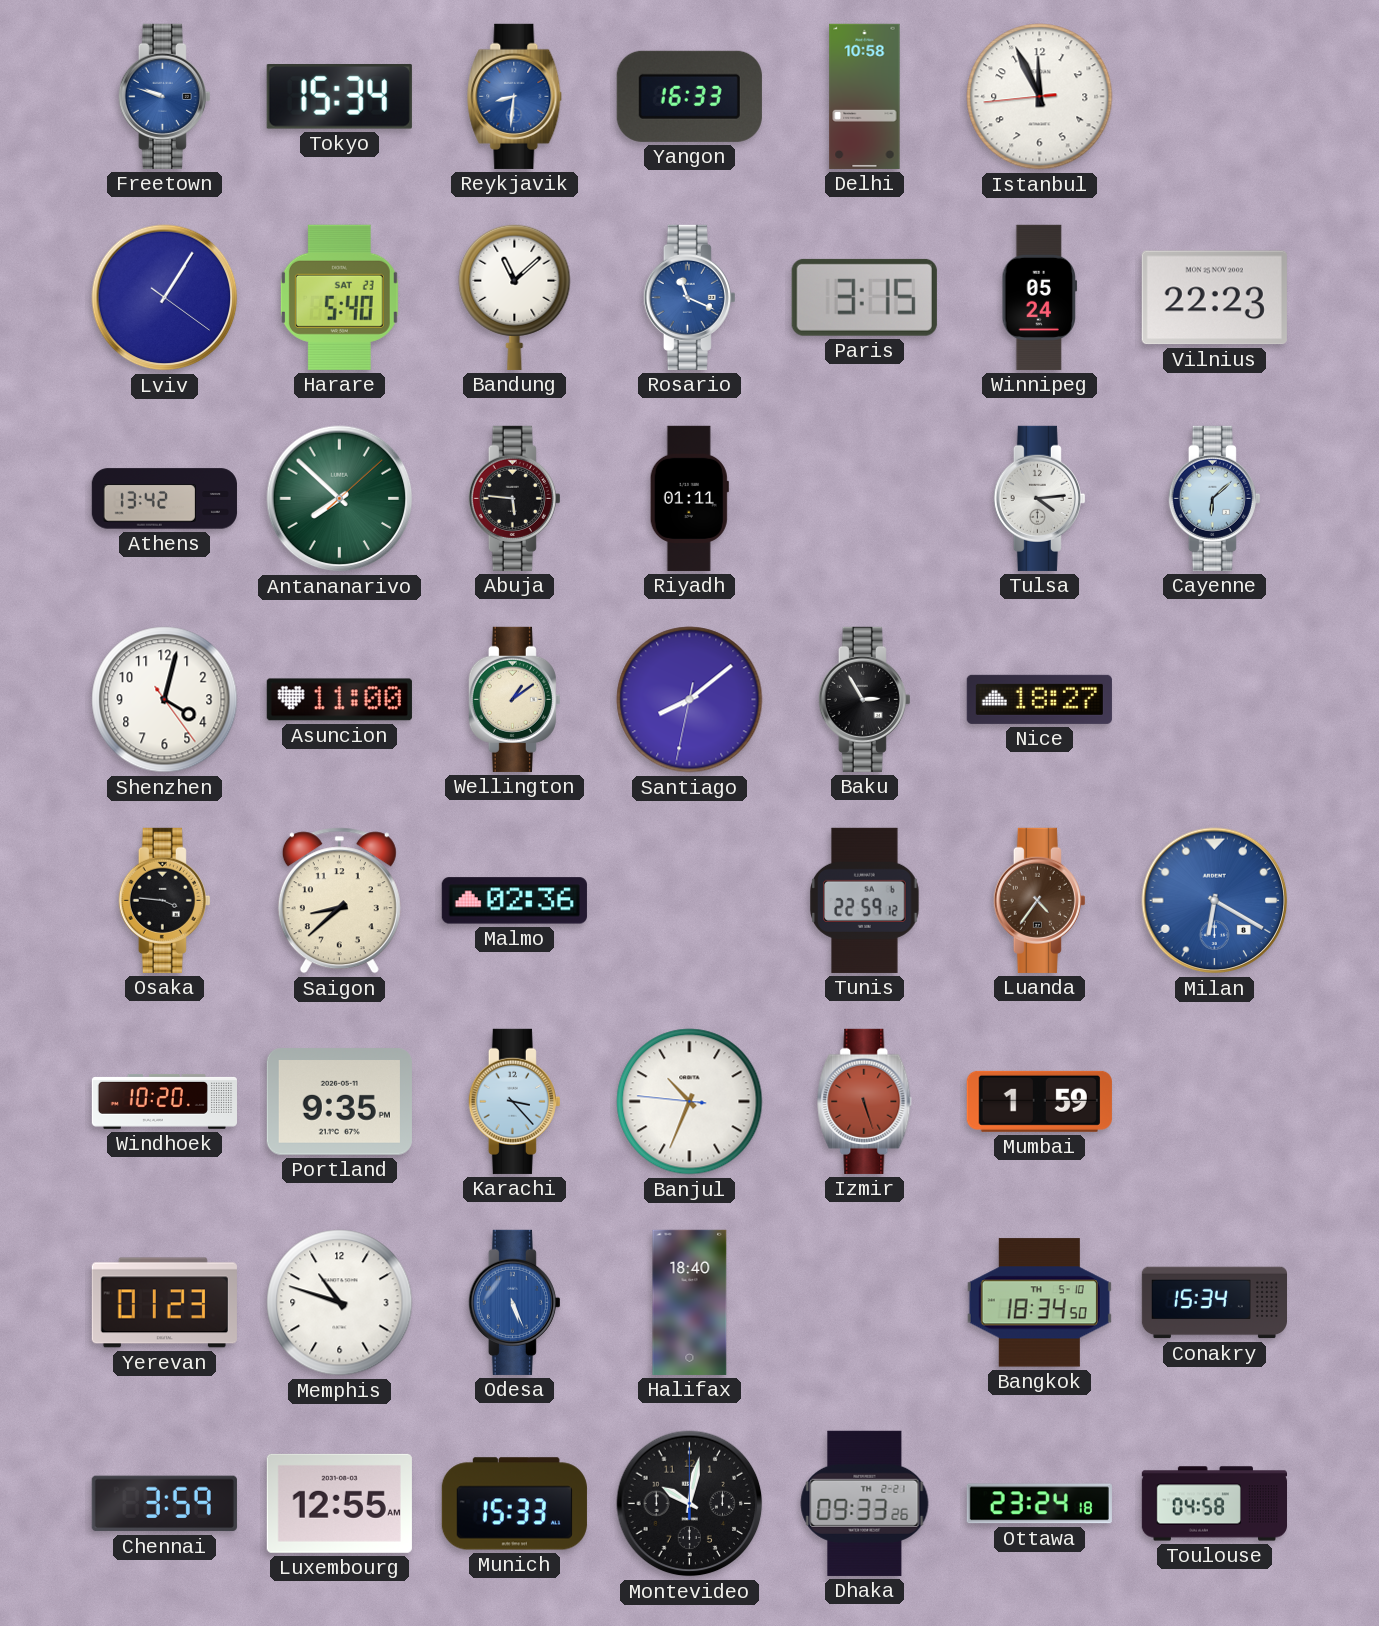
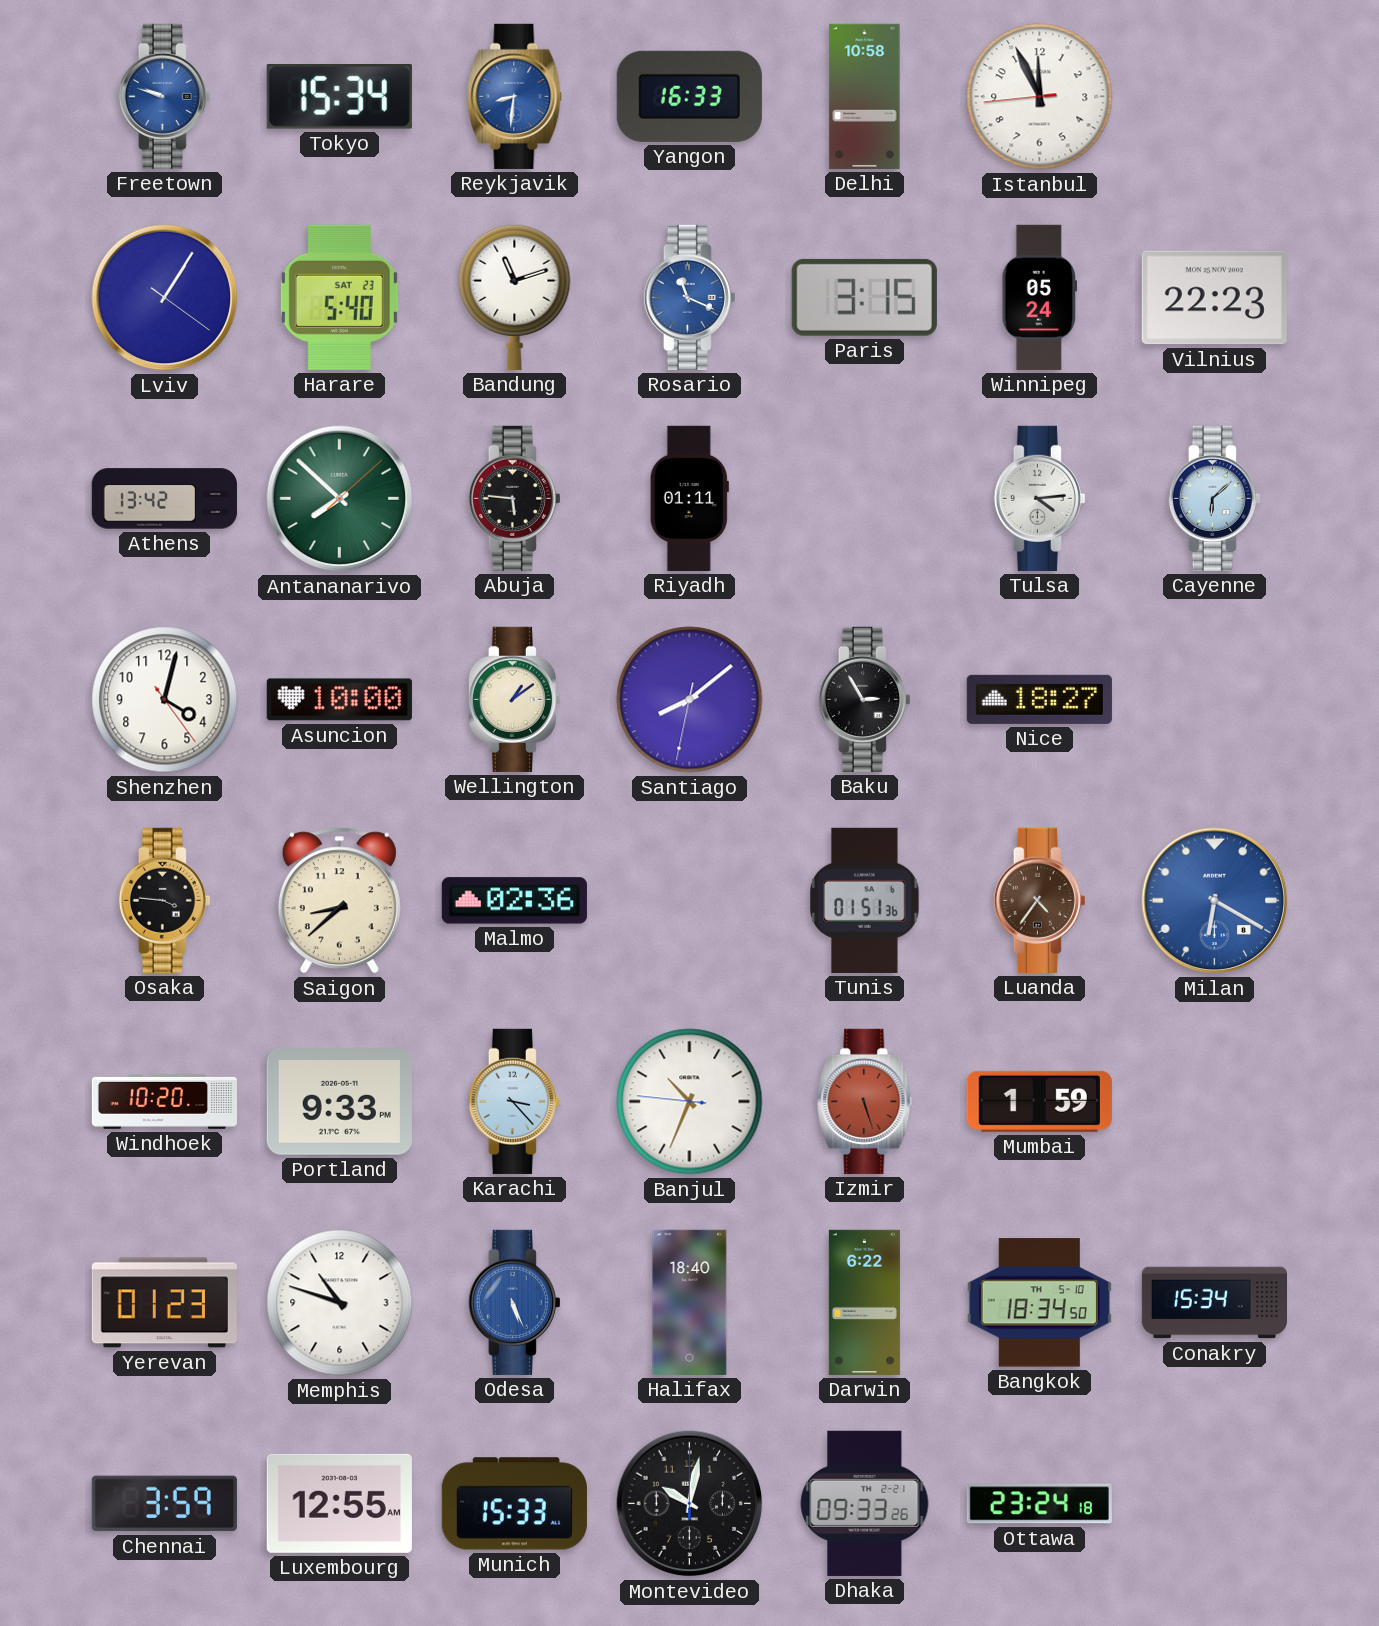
Bandung: 11:08 -> 11:12 (515, 297)
Asuncion: 11:00 -> 10:00 (339, 700)
Tunis: 22:59 -> 01:51 (865, 900)
Portland: 9:35 -> 9:33 (339, 1102)
Darwin: none -> 6:22 (864, 1302)
Toulouse: 04:58 -> none (1214, 1504)
